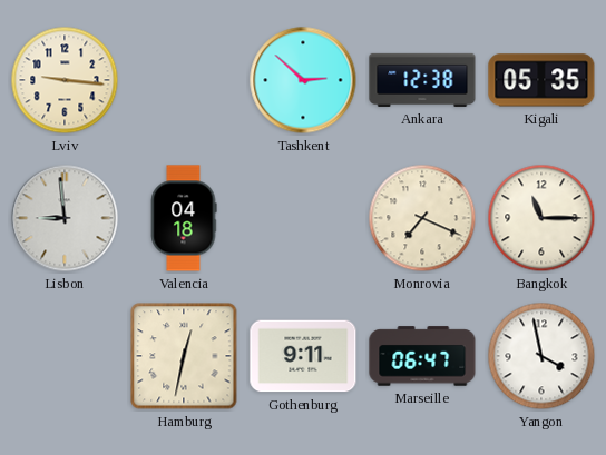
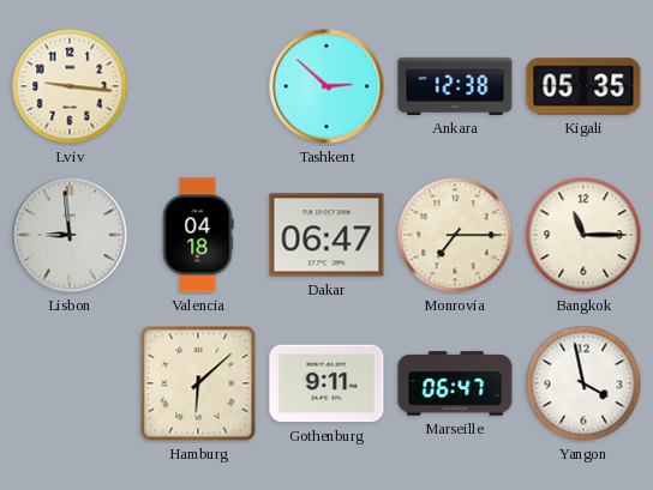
Dakar: none -> 06:47 (326, 235)
Monrovia: 7:19 -> 7:15 (455, 235)
Hamburg: 12:32 -> 6:08 (198, 383)
